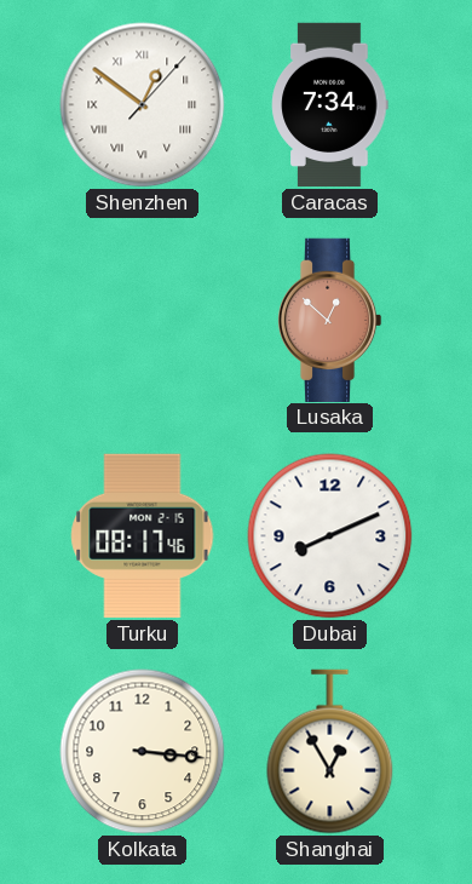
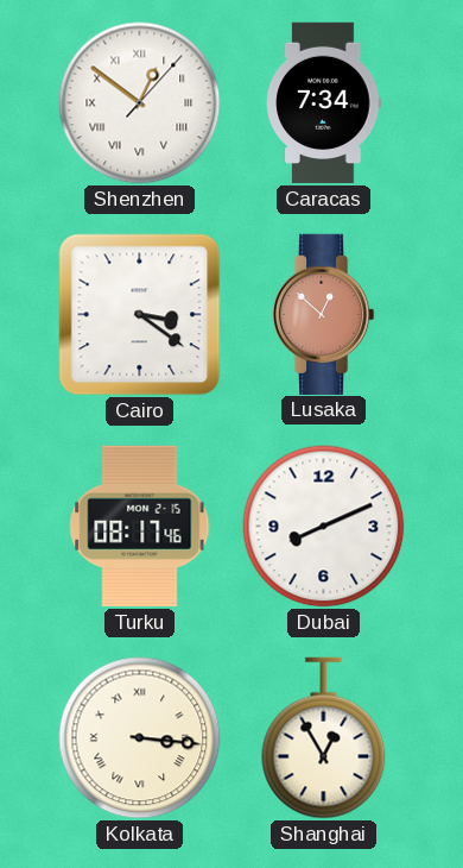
Cairo: none -> 3:21 (140, 315)
Kolkata numerals: Arabic -> Roman (140, 738)
